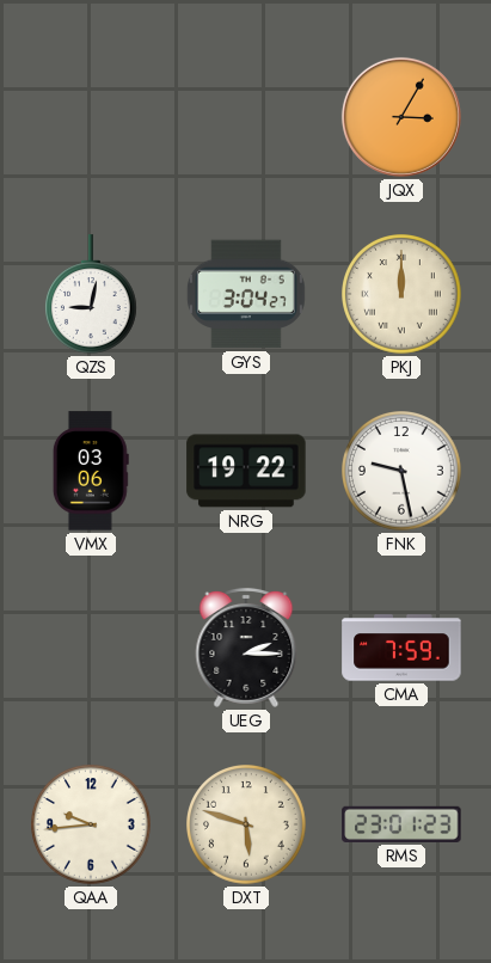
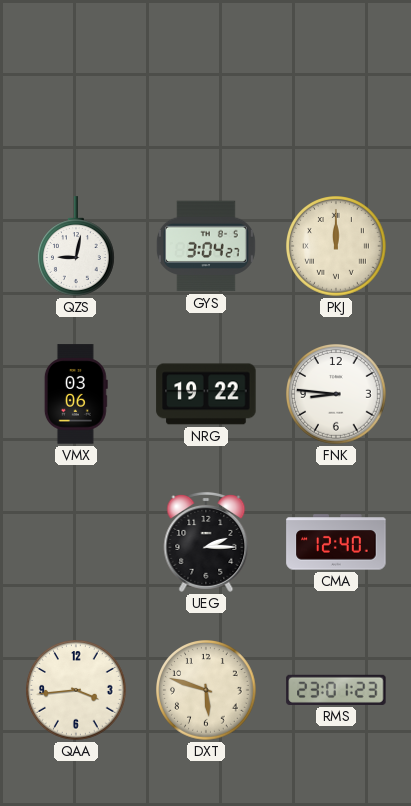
JQX: 3:05 -> none (401, 117)
FNK: 9:28 -> 8:46 (337, 395)
CMA: 7:59 -> 12:40 (336, 542)
QAA: 9:44 -> 3:44 (77, 691)
